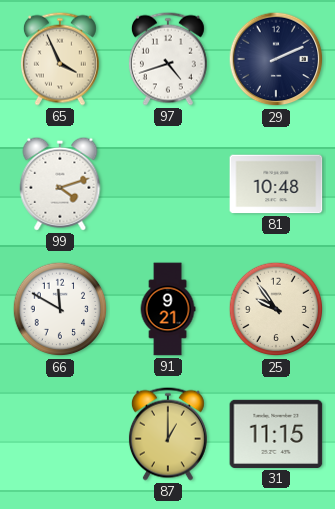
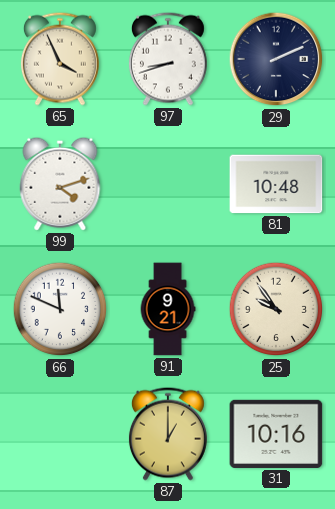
97: 4:42 -> 8:42 (168, 59)
66: 11:50 -> 11:49 (60, 309)
31: 11:15 -> 10:16 (276, 434)
